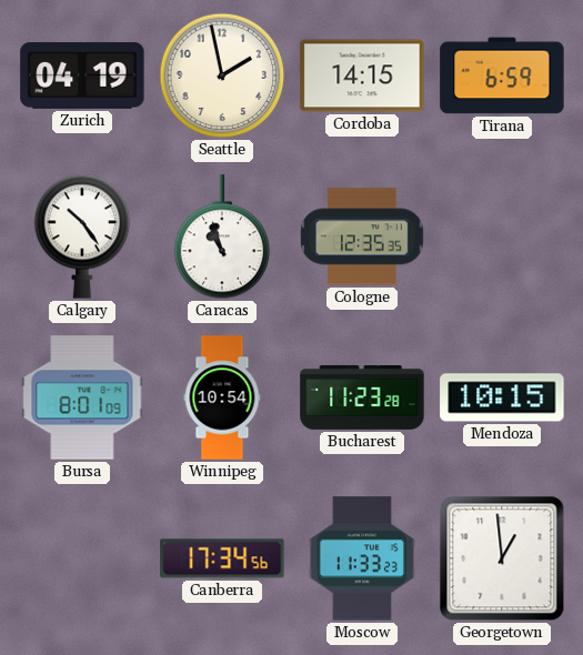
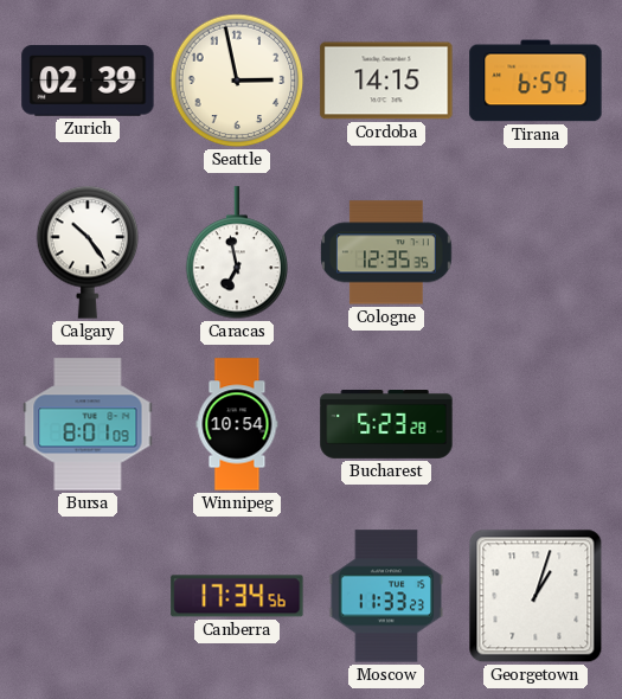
Zurich: 04:19 -> 02:39 (88, 81)
Seattle: 1:58 -> 2:58 (237, 81)
Caracas: 10:57 -> 6:58 (237, 254)
Bucharest: 11:23 -> 5:23 (386, 425)
Mendoza: 10:15 -> none (502, 397)
Georgetown: 12:59 -> 1:03 (536, 596)
